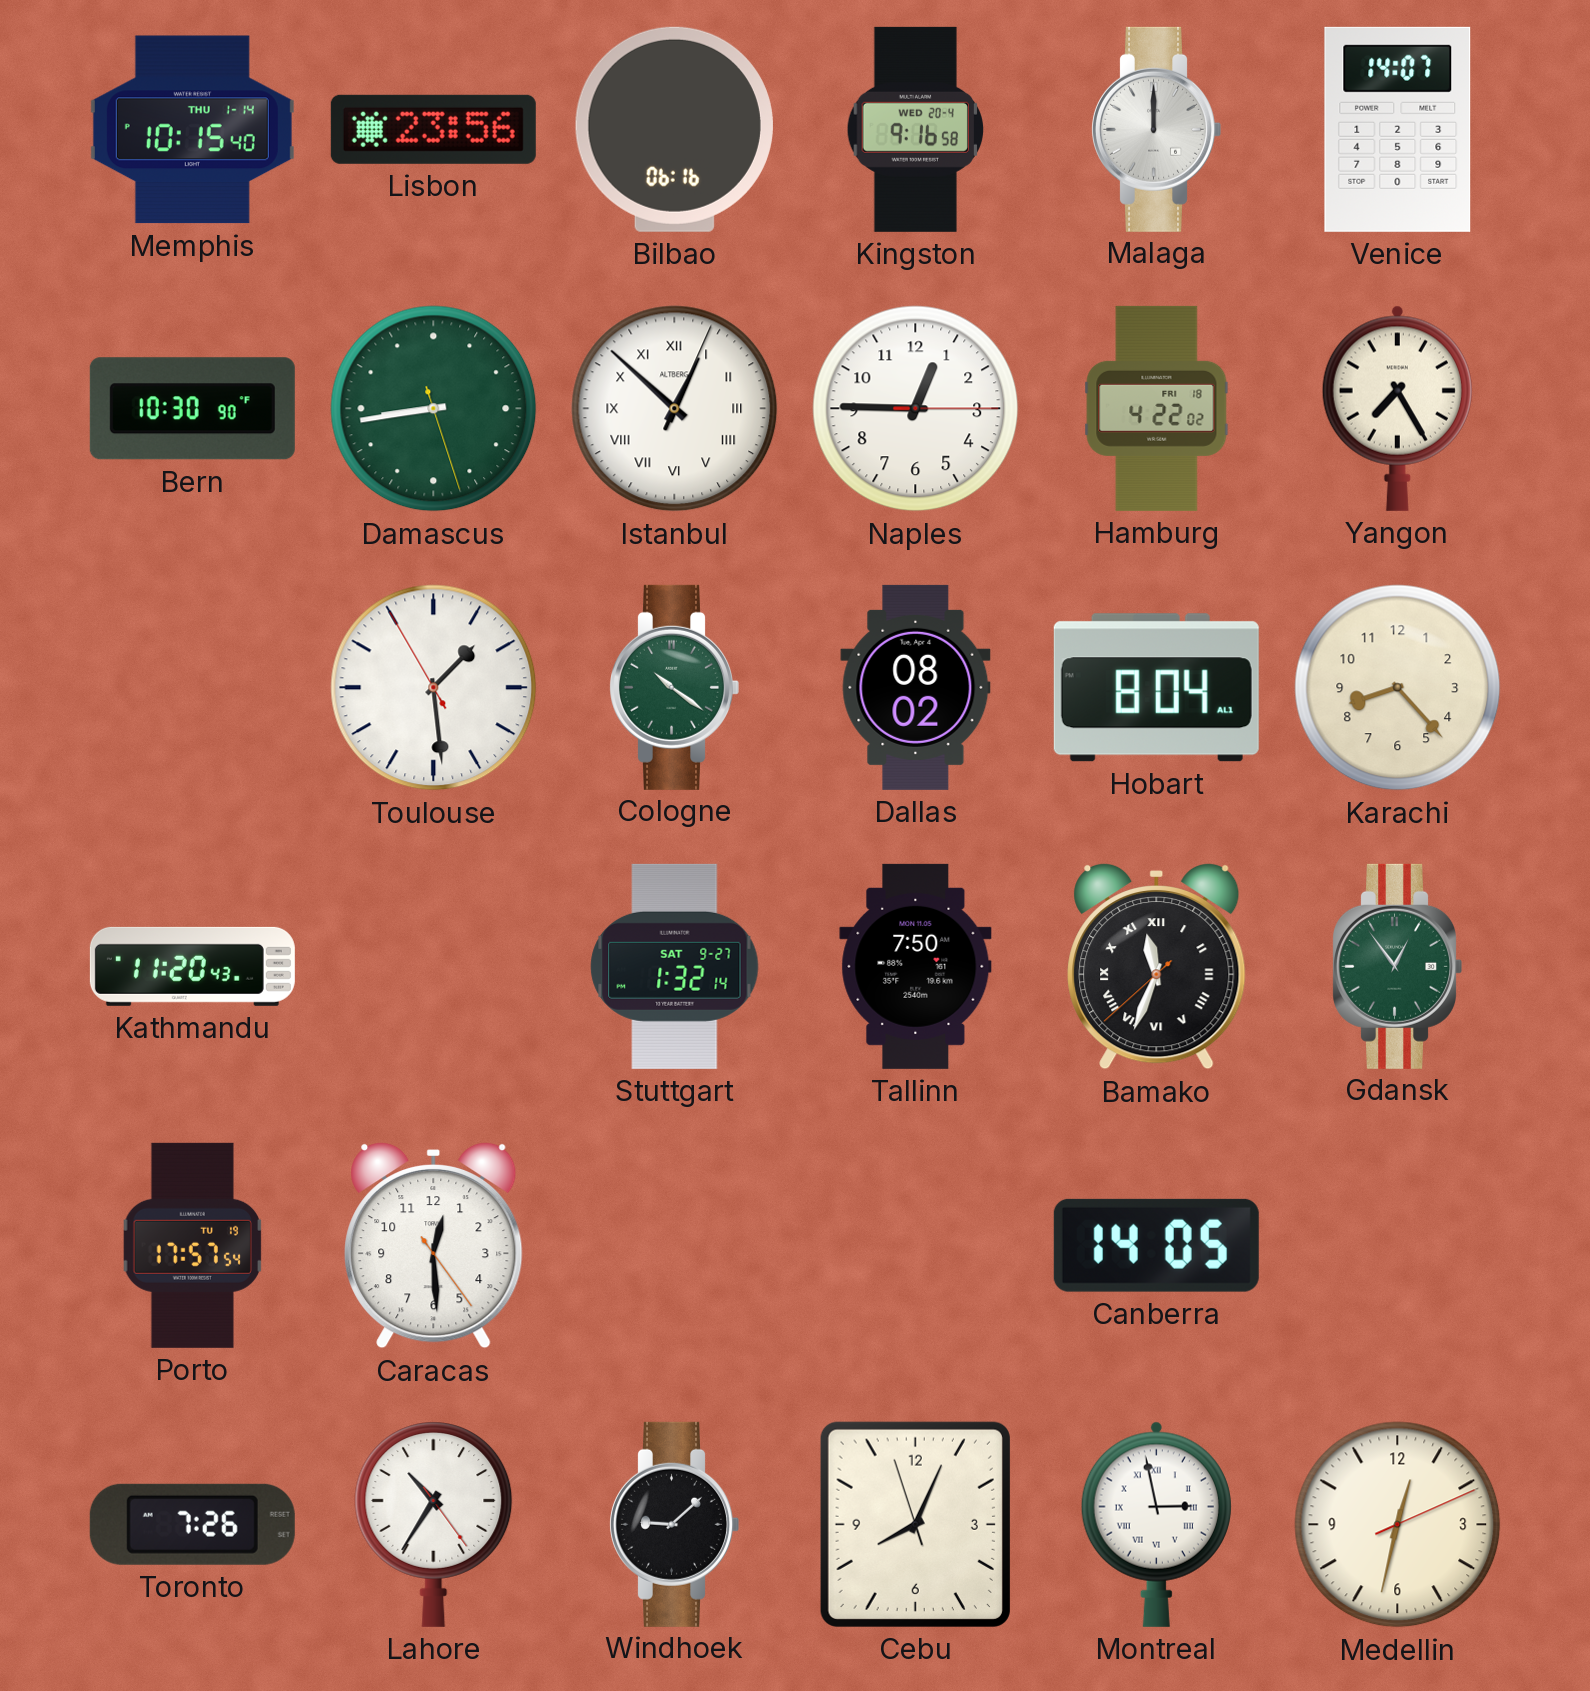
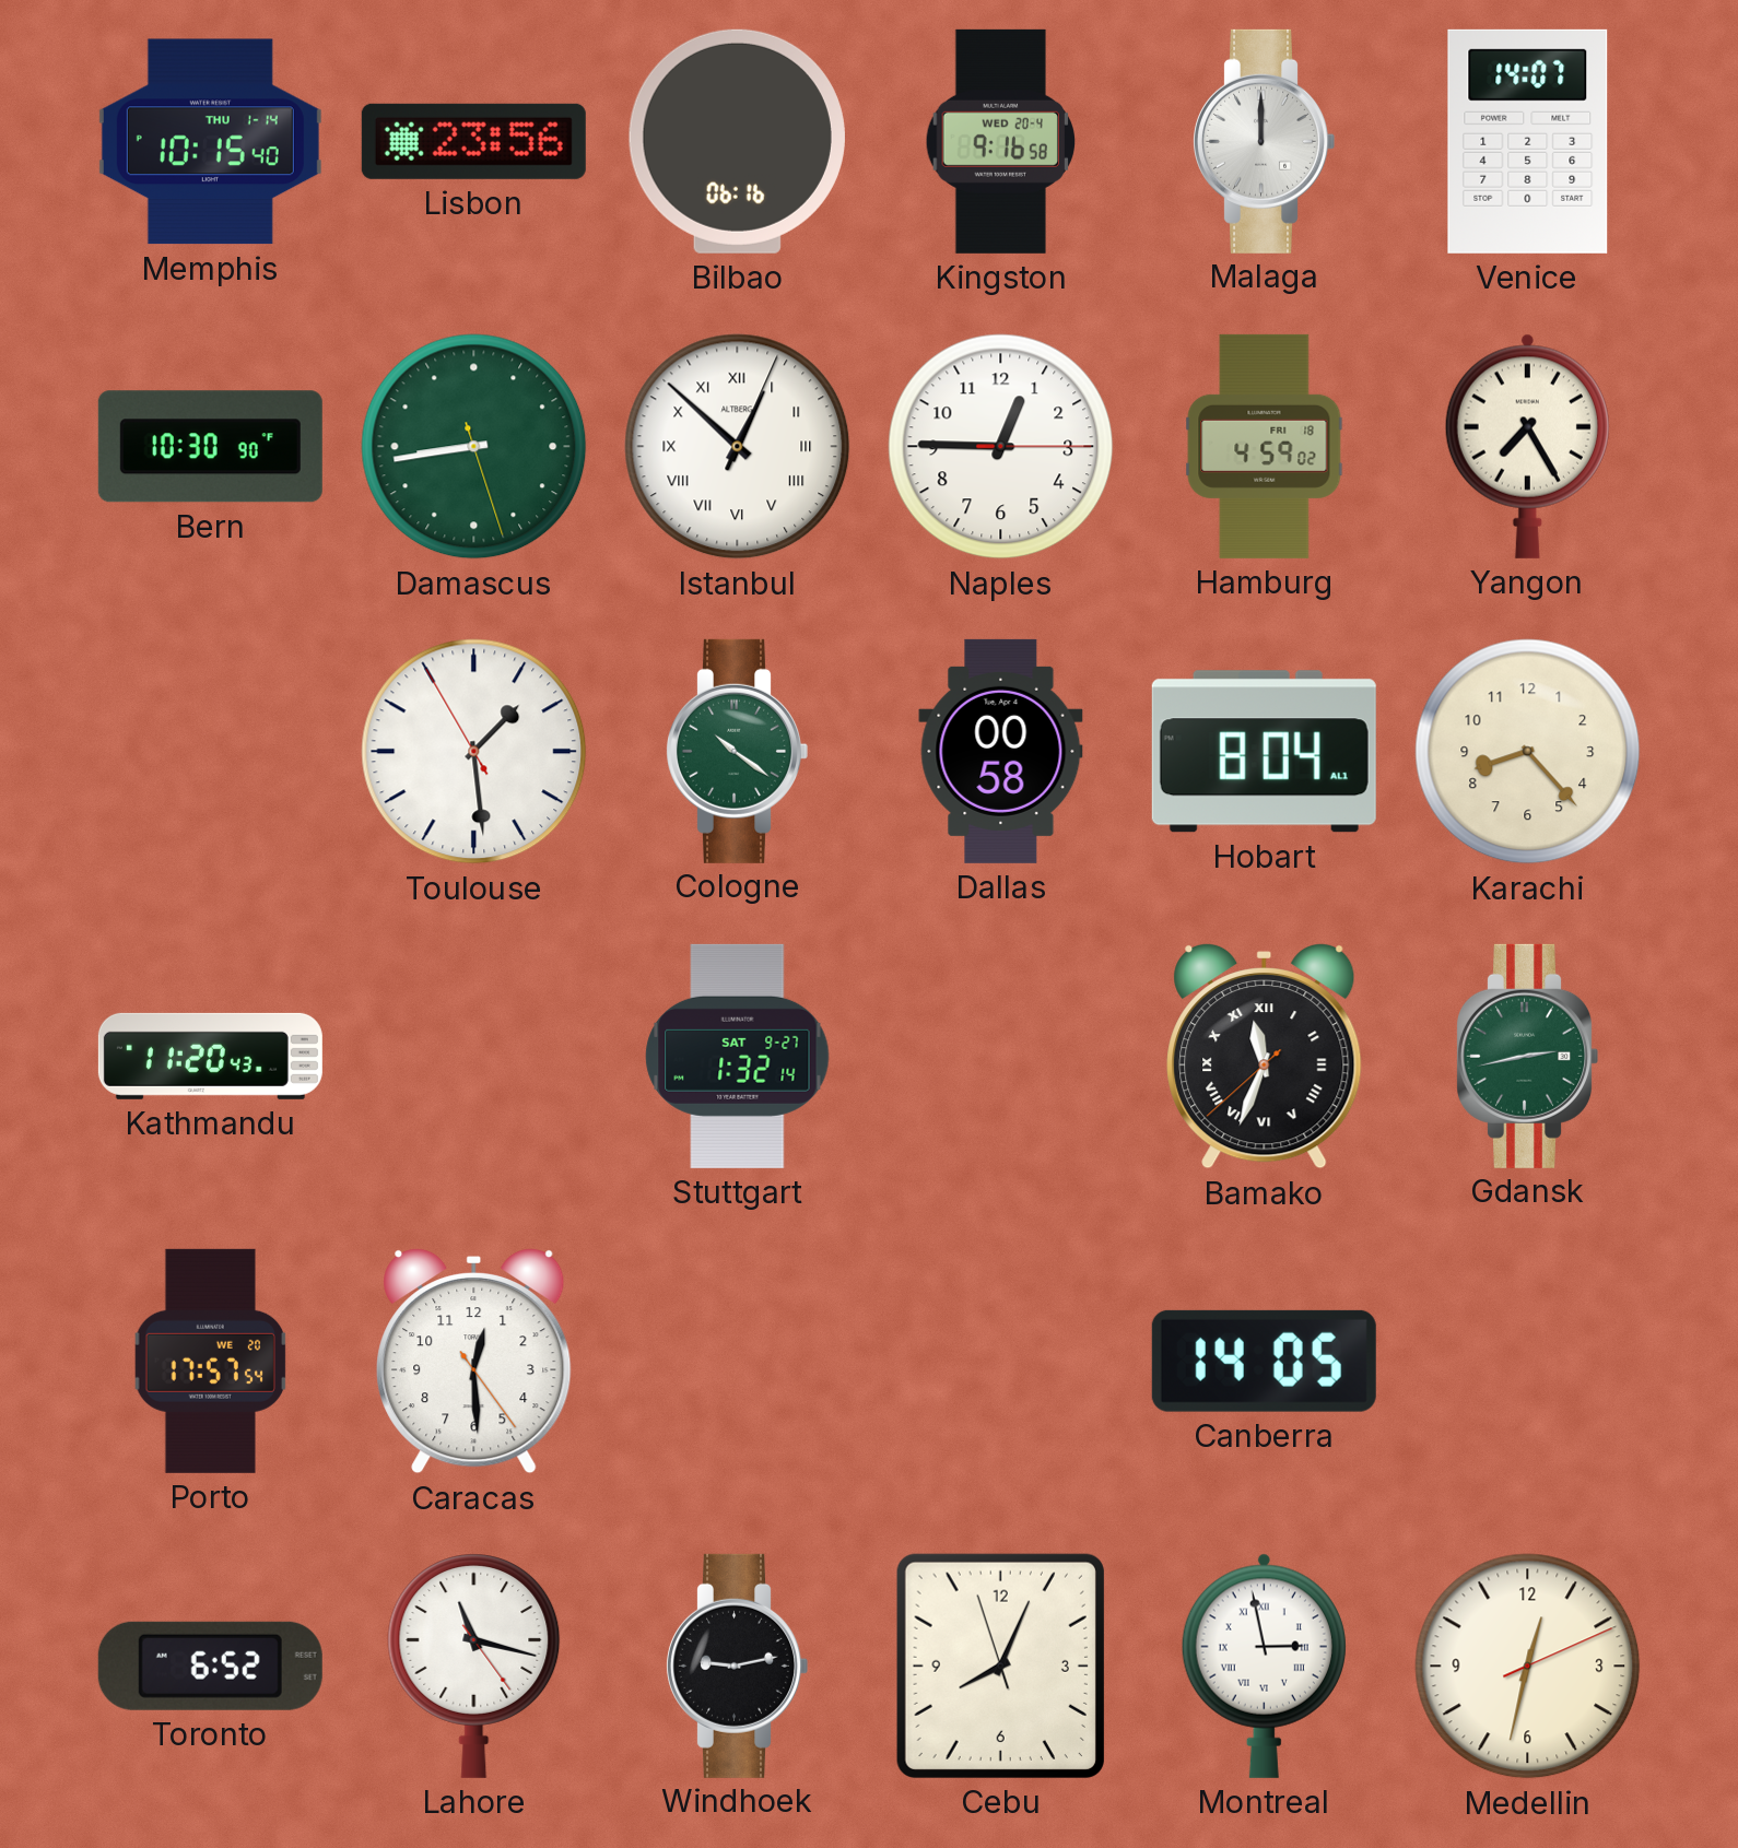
Hamburg: 4:22 -> 4:59 (1265, 446)
Dallas: 08:02 -> 00:58 (1001, 751)
Tallinn: 7:50 -> none (916, 966)
Gdansk: 12:54 -> 2:43 (1527, 1056)
Porto date: TU 19 -> WE 20 (211, 1361)
Toronto: 7:26 -> 6:52 (210, 1665)
Lahore: 10:35 -> 11:17 (474, 1665)
Windhoek: 9:08 -> 9:13 (737, 1665)
